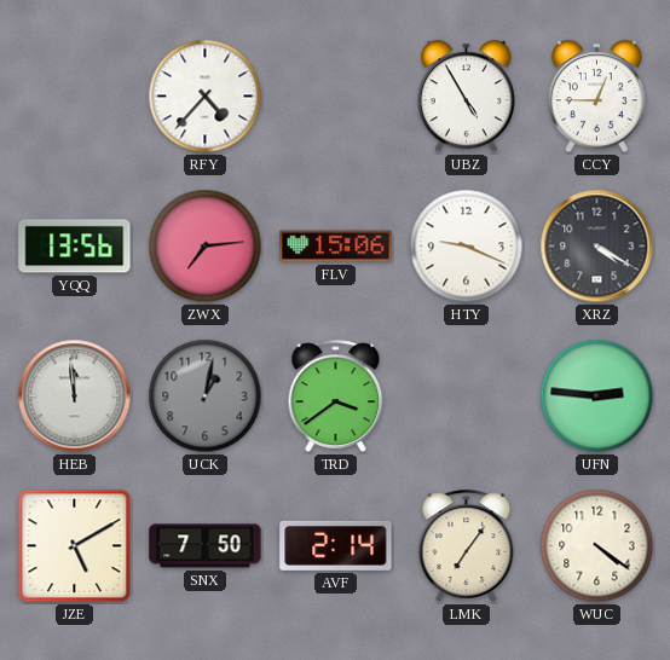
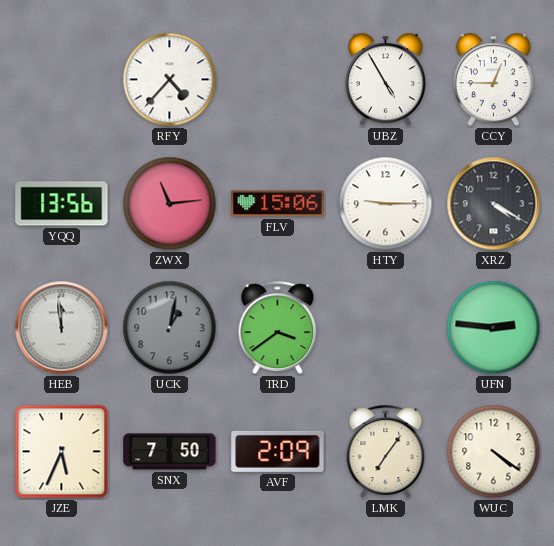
ZWX: 7:14 -> 11:14 (170, 204)
HTY: 9:19 -> 9:15 (386, 204)
JZE: 5:10 -> 5:34 (62, 452)
AVF: 2:14 -> 2:09 (278, 451)
